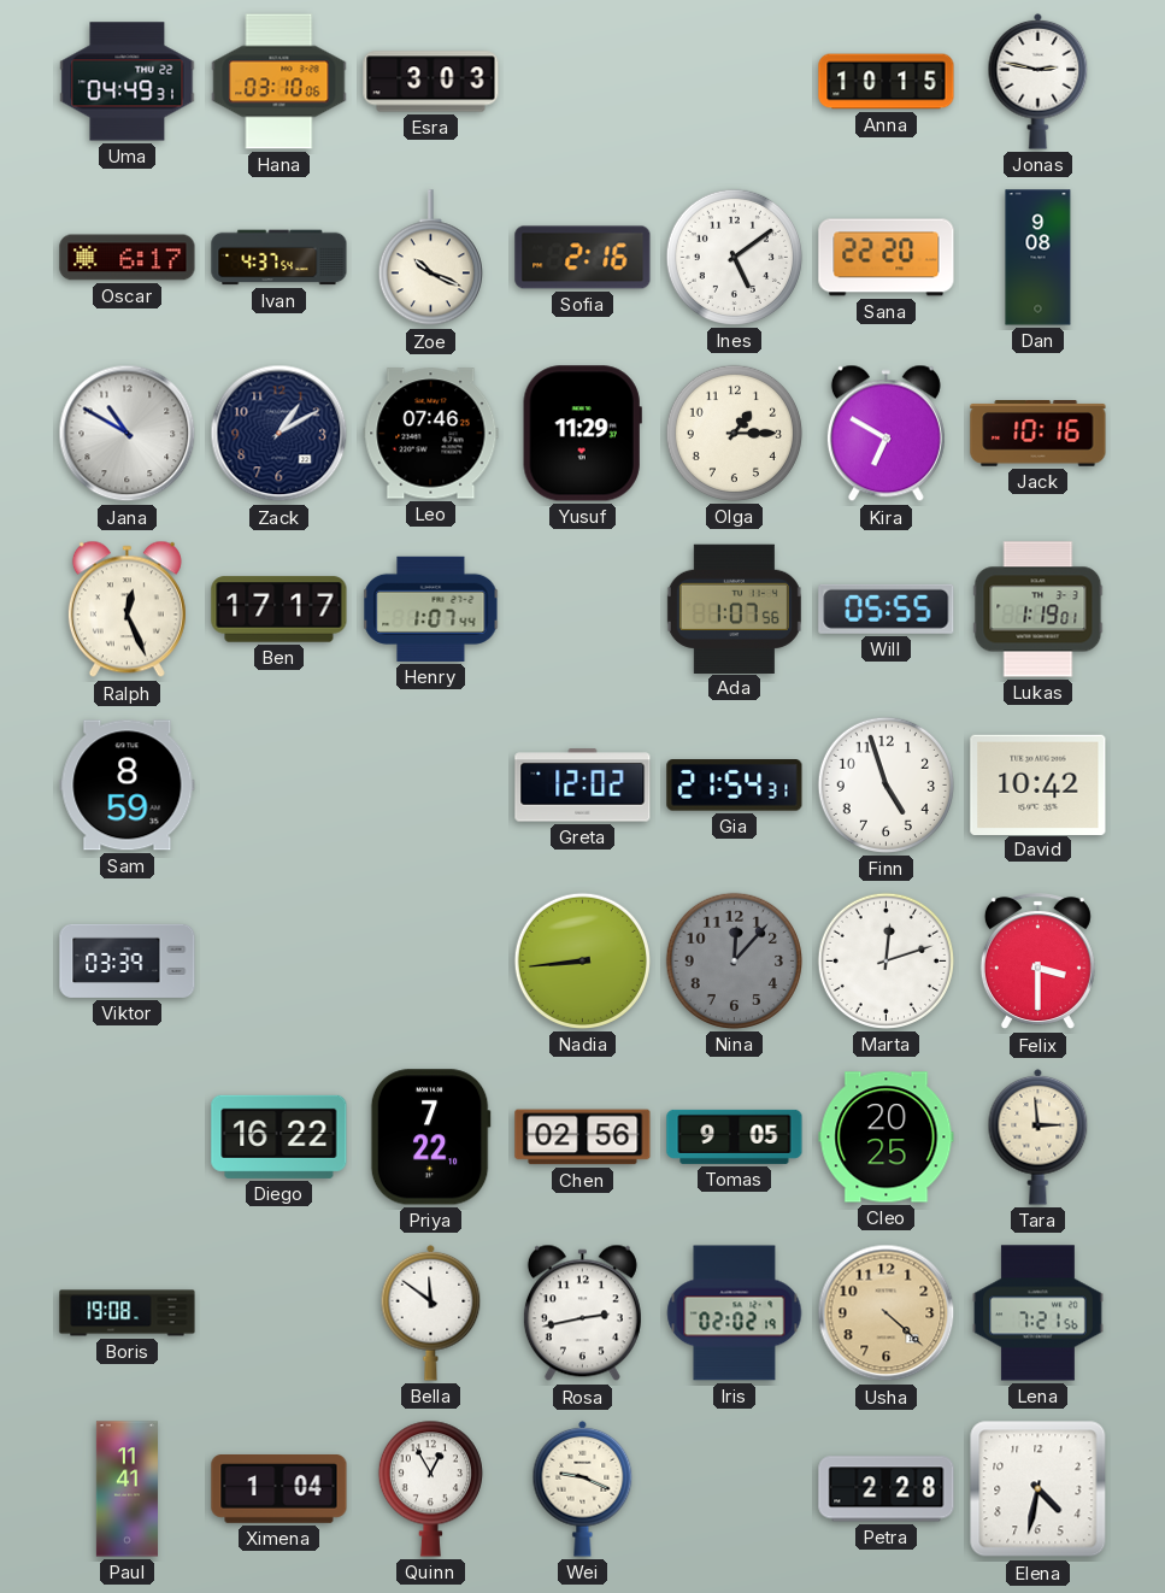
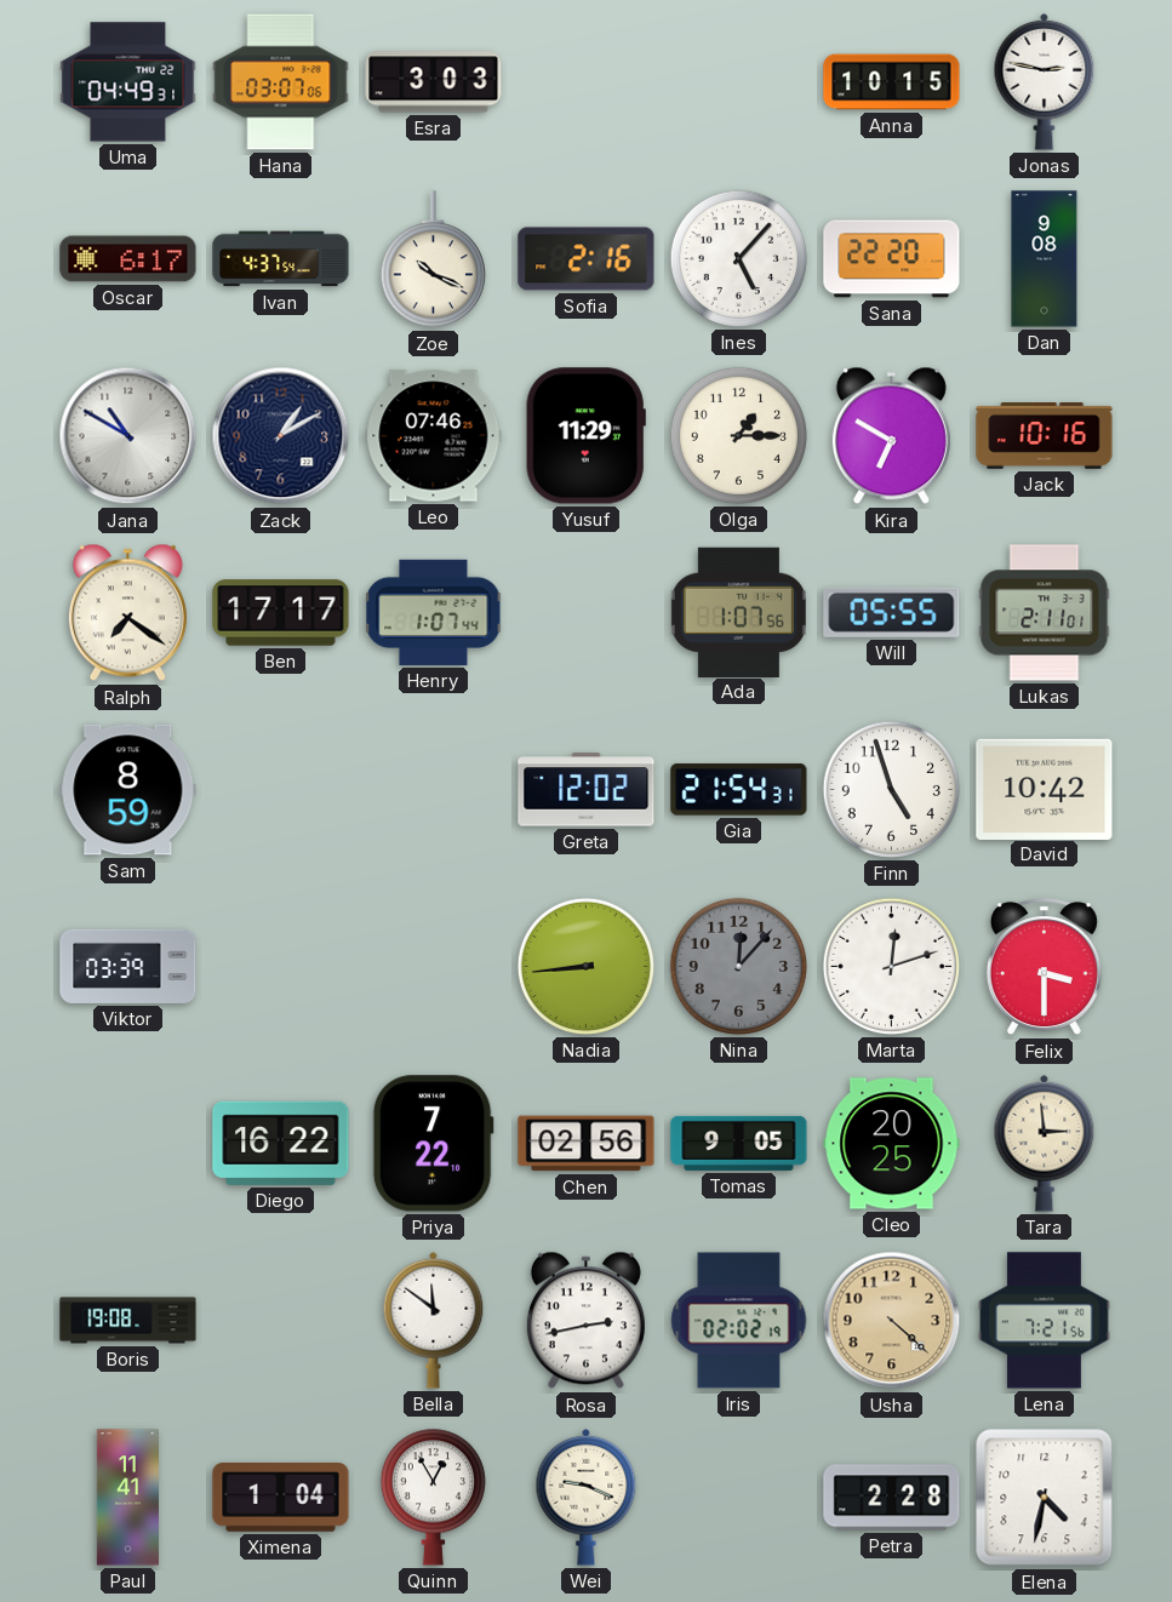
Hana: 03:10 -> 03:07 (281, 82)
Ines: 5:09 -> 5:07 (738, 258)
Ralph: 12:26 -> 7:21 (127, 613)
Lukas: 1:19 -> 2:11 (1045, 613)
